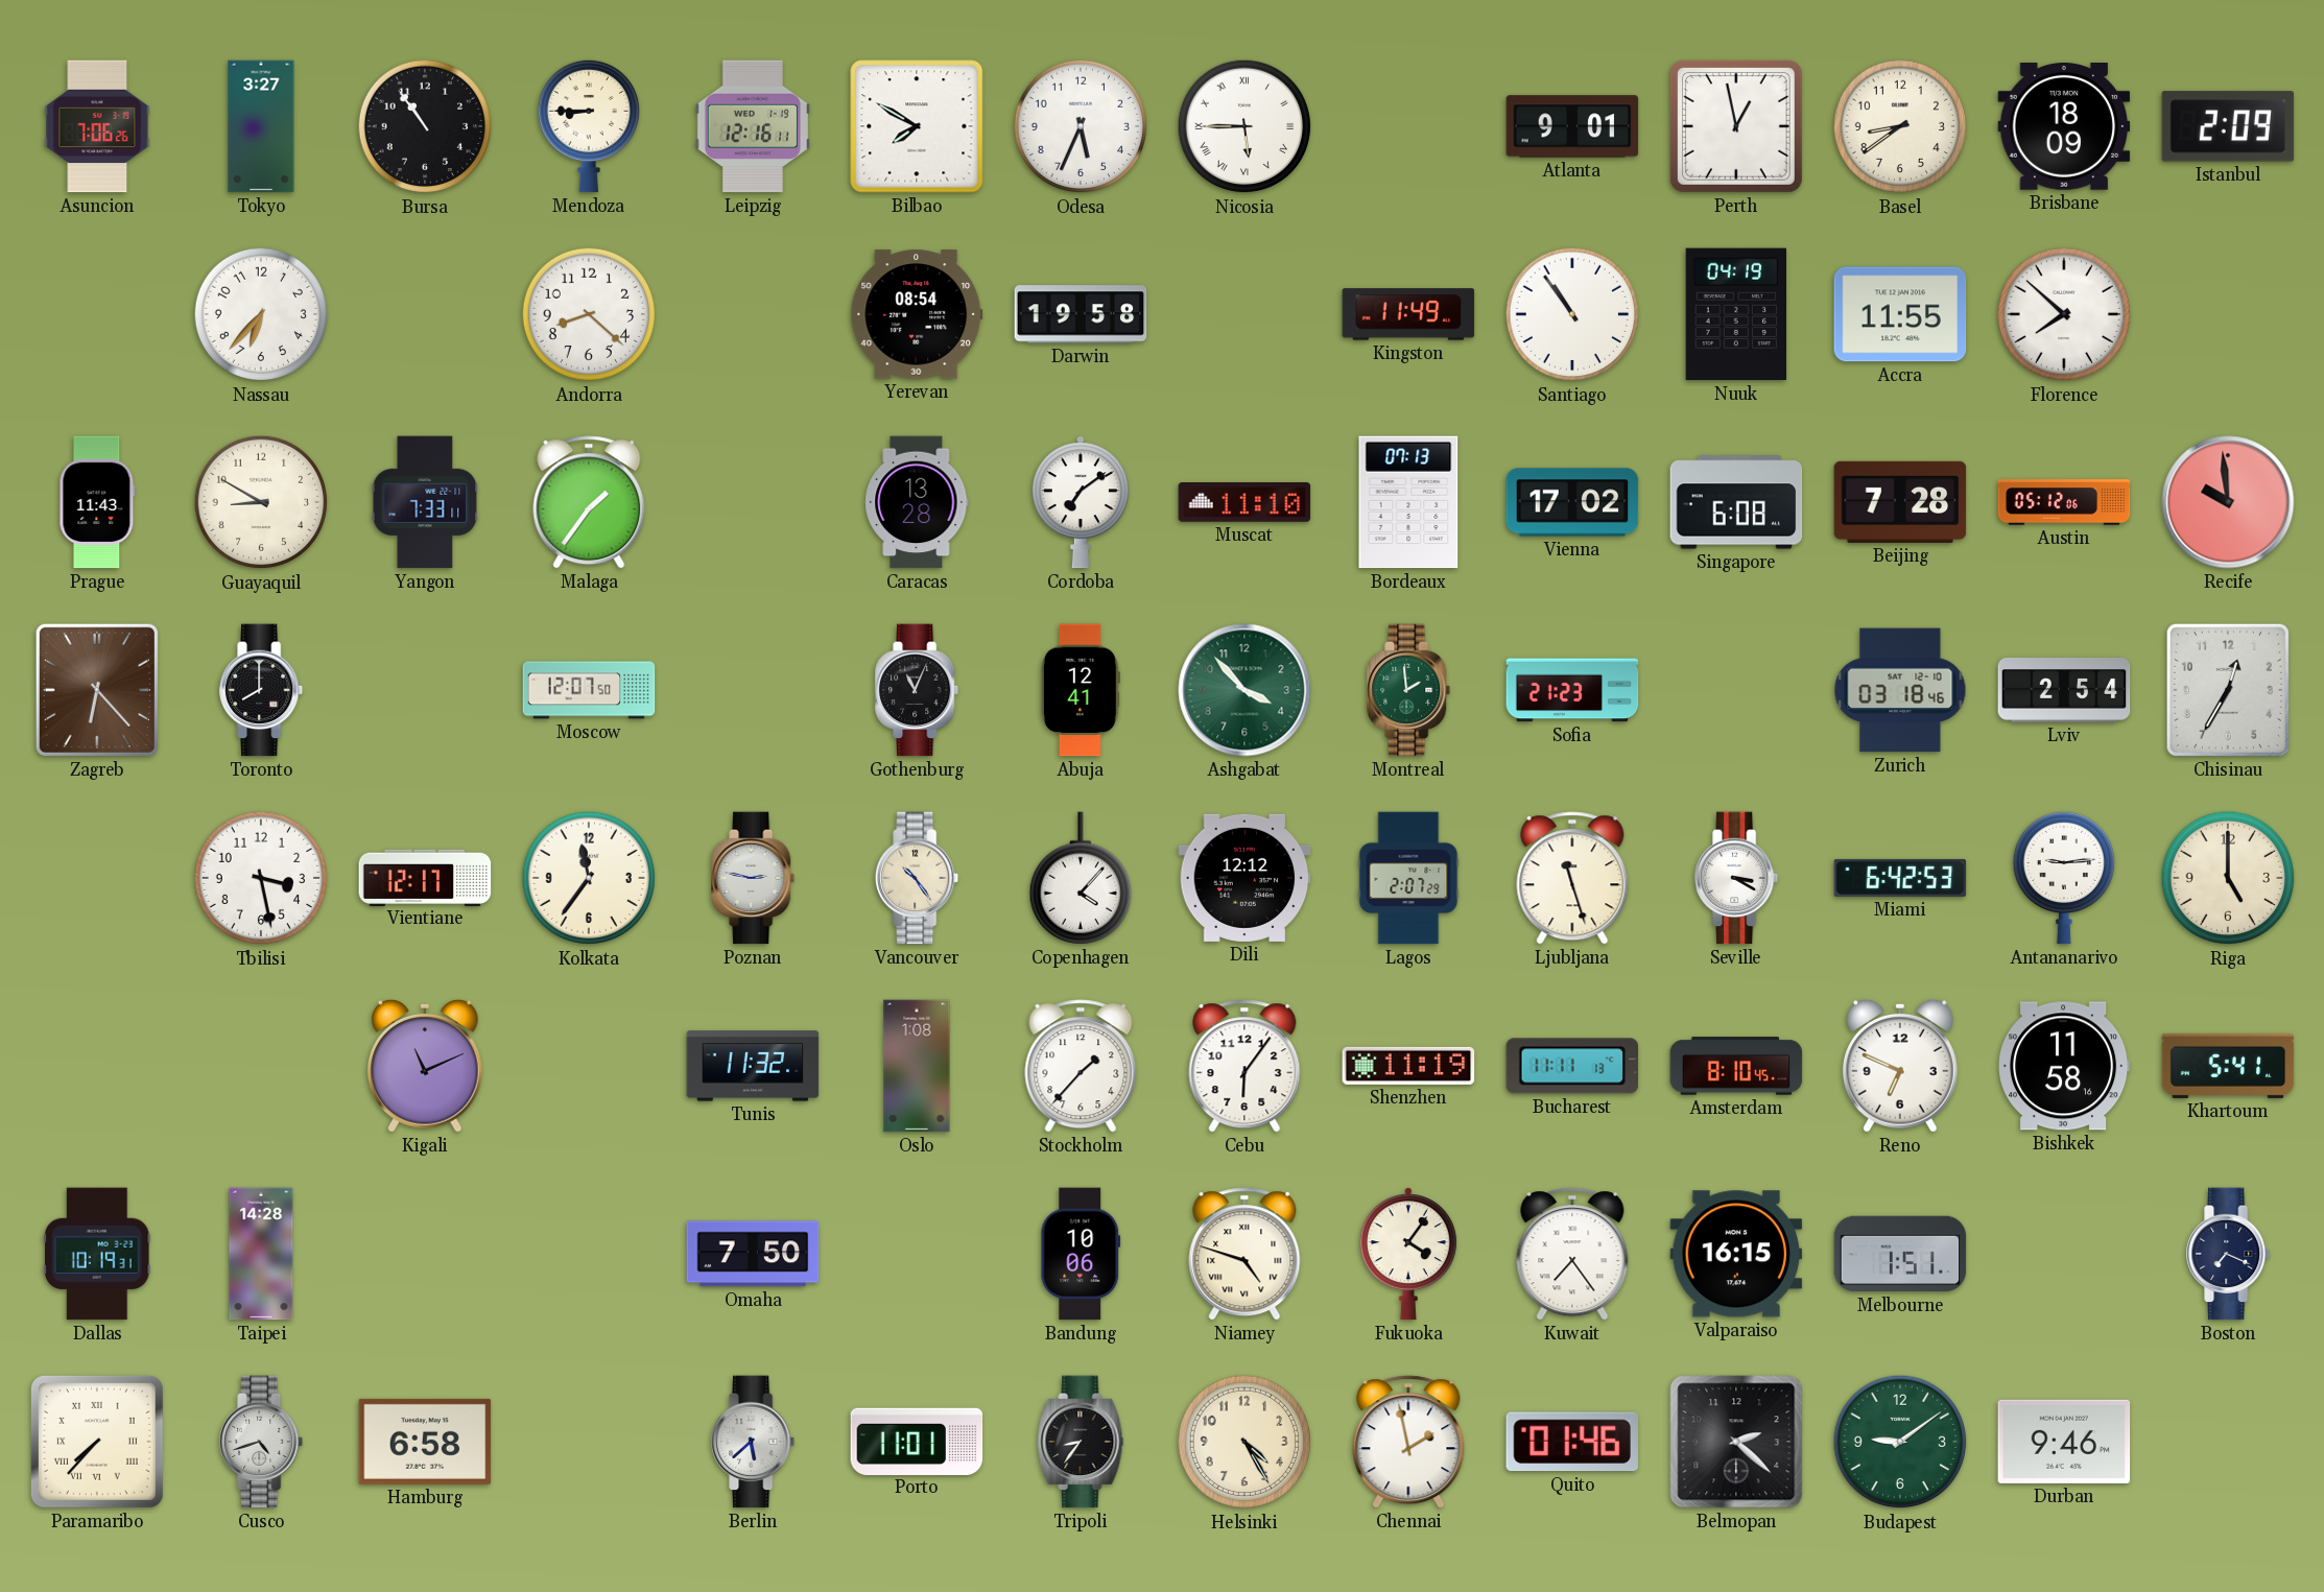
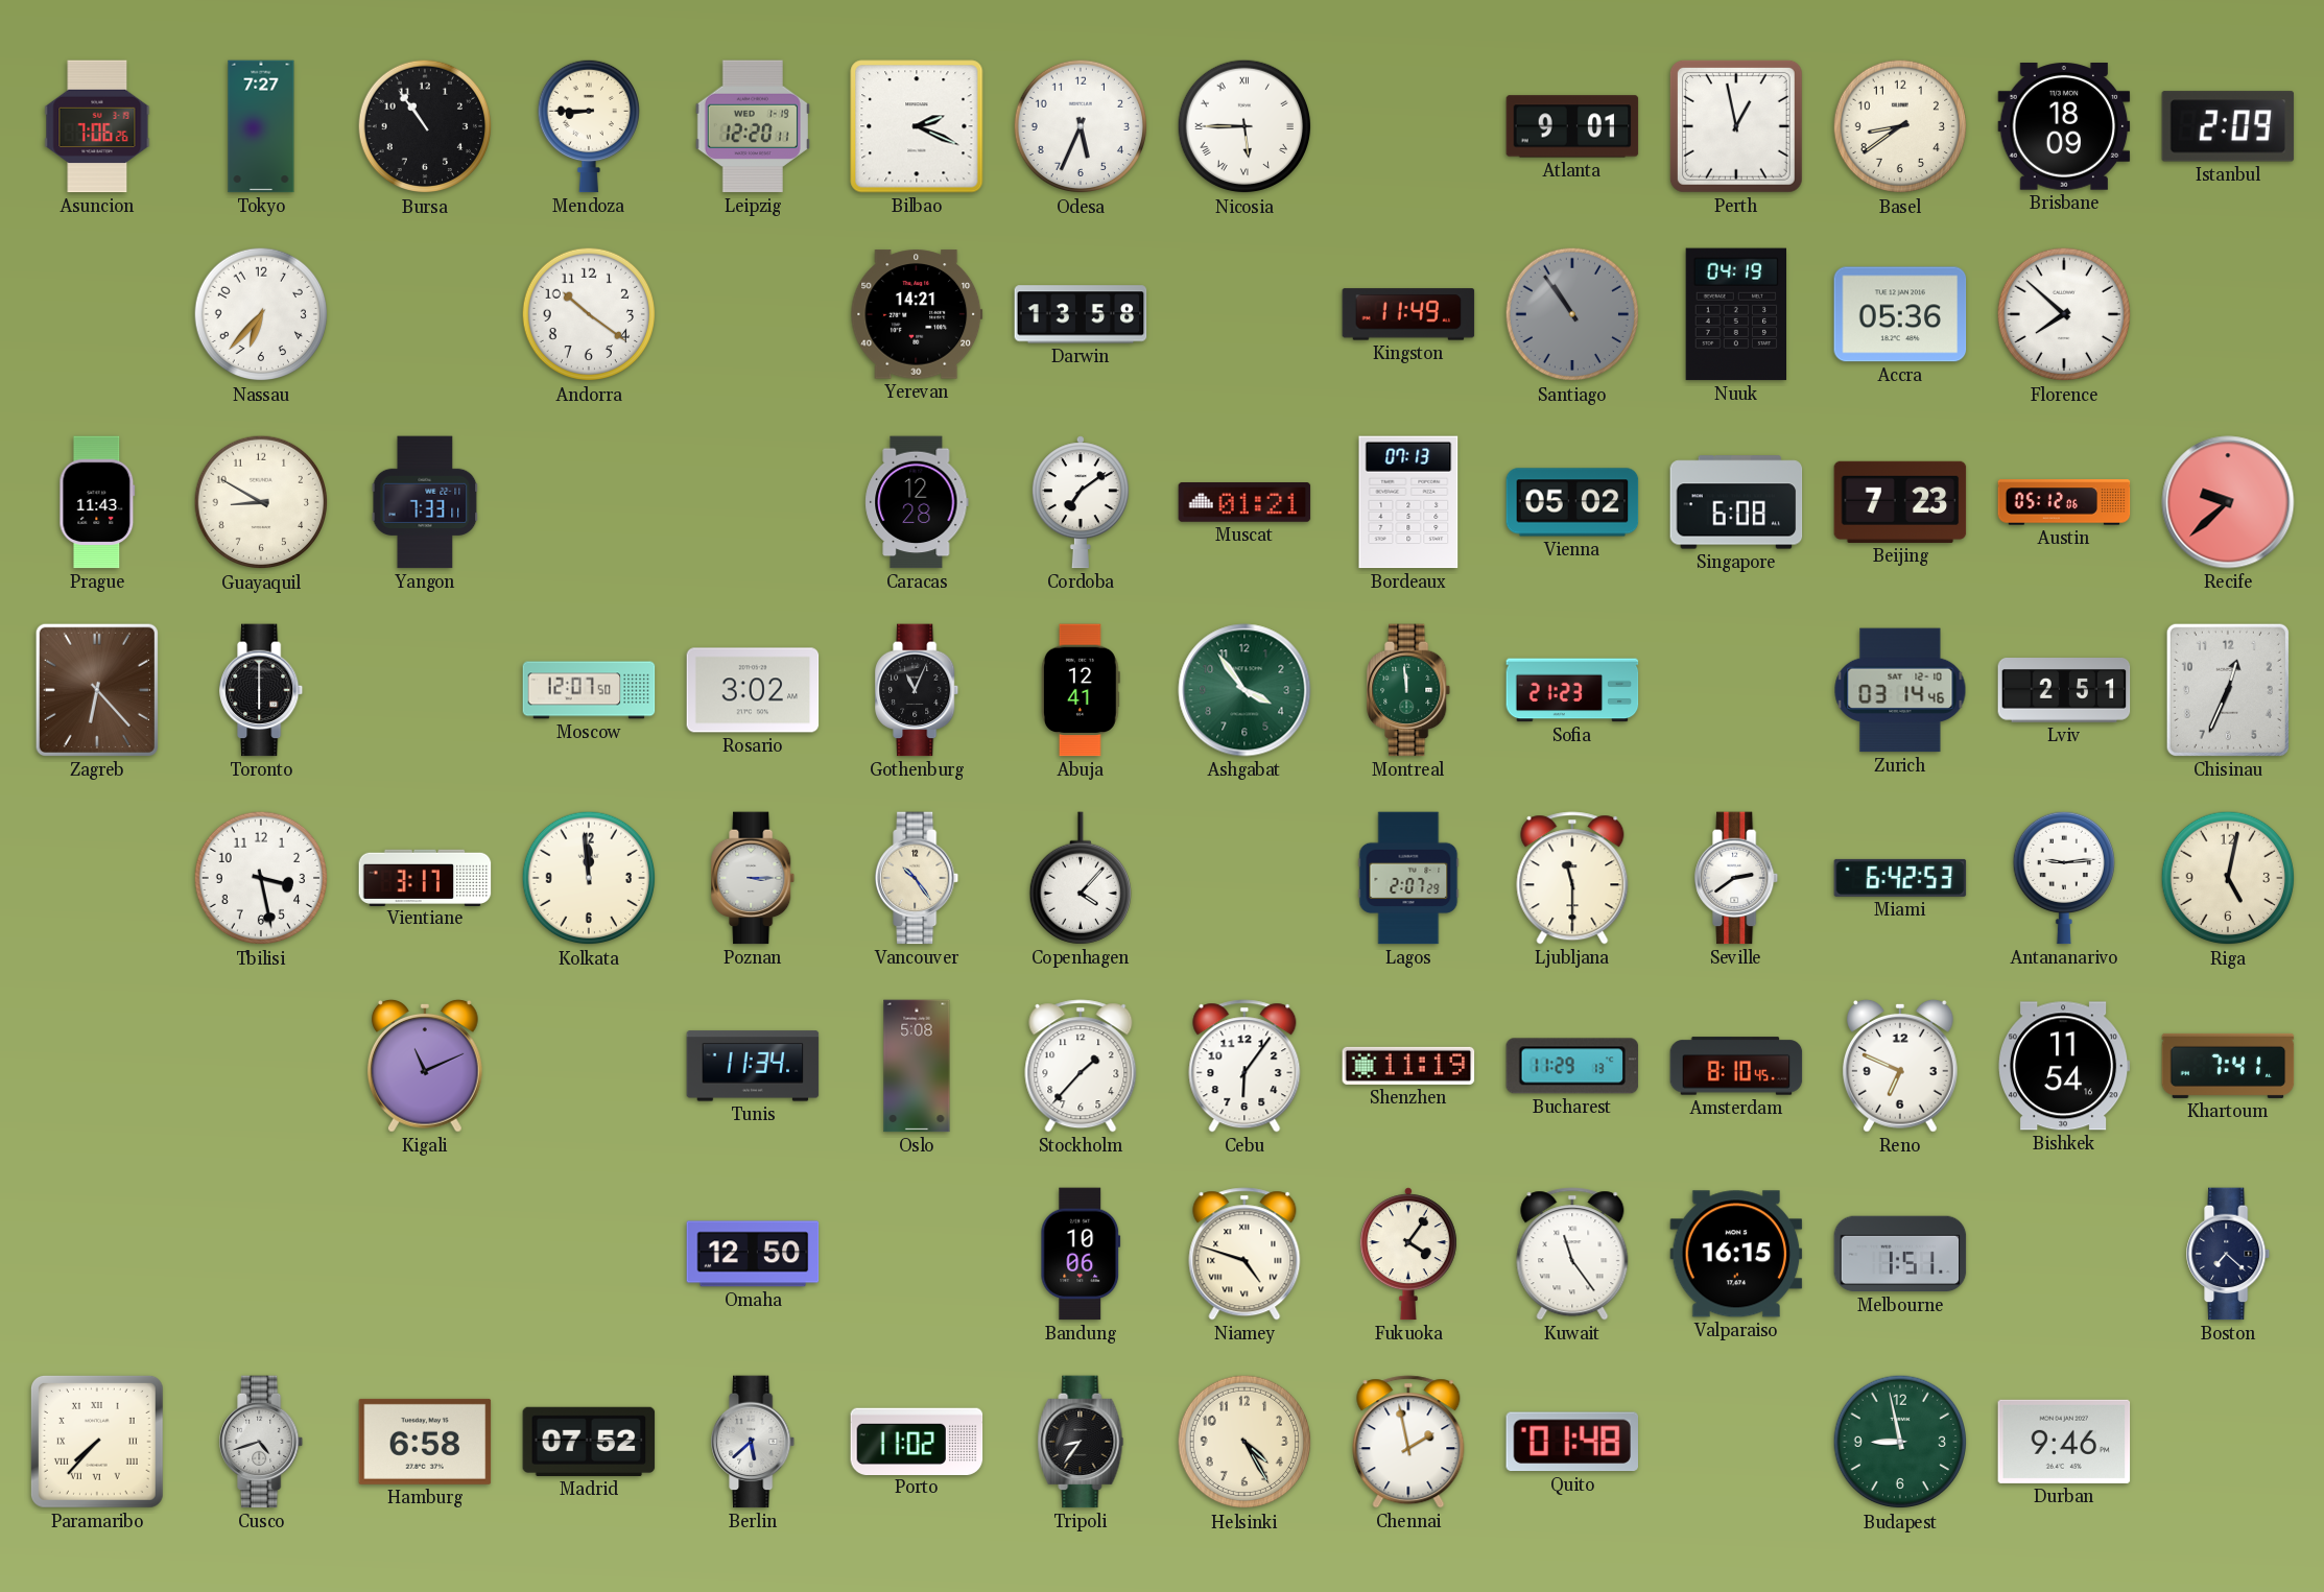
Tokyo: 3:27 -> 7:27 (261, 126)
Leipzig: 12:16 -> 12:20 (753, 126)
Bilbao: 7:50 -> 2:19 (917, 126)
Andorra: 8:22 -> 10:21 (589, 314)
Yerevan: 08:54 -> 14:21 (917, 314)
Darwin: 19:58 -> 13:58 (1081, 314)
Santiago dial: white -> grey (1572, 314)
Accra: 11:55 -> 05:36 (1900, 314)
Malaga: 1:36 -> none (589, 502)
Caracas: 13:28 -> 12:28 (917, 502)
Muscat: 11:10 -> 01:21 (1244, 503)
Vienna: 17:02 -> 05:02 (1572, 502)
Beijing: 7:28 -> 7:23 (1900, 502)
Recife: 9:59 -> 9:38 (2228, 502)
Toronto: 8:00 -> 6:00 (262, 690)
Rosario: none -> 3:02 (753, 690)
Ashgabat: 3:53 -> 3:54 (1244, 690)
Montreal: 1:59 -> 11:59 (1409, 690)
Zurich: 03:18 -> 03:14 (1900, 690)
Lviv: 2:54 -> 2:51 (2064, 691)
Chisinau: 12:35 -> 12:34 (2228, 690)
Vientiane: 12:17 -> 3:17 (425, 877)
Kolkata: 11:36 -> 11:59 (589, 878)
Poznan: 2:47 -> 3:15 (754, 878)
Dili: 12:12 -> none (1244, 878)
Ljubljana: 11:27 -> 11:30 (1572, 878)
Seville: 3:20 -> 2:39 (1737, 878)
Riga: 5:00 -> 5:02 (2228, 878)
Tunis: 11:32 -> 11:34 (753, 1066)
Oslo: 1:08 -> 5:08 (917, 1066)
Bucharest: 11:11 -> 11:29 (1572, 1066)
Bishkek: 11:58 -> 11:54 (2065, 1066)
Khartoum: 5:41 -> 7:41 (2228, 1066)
Dallas: 10:19 -> none (97, 1254)
Taipei: 14:28 -> none (261, 1254)
Omaha: 7:50 -> 12:50 (753, 1254)
Kuwait: 7:24 -> 11:24 (1572, 1254)
Boston: 7:19 -> 7:22 (2229, 1254)
Madrid: none -> 07:52 (589, 1442)
Porto: 11:01 -> 11:02 (917, 1441)
Quito: 01:46 -> 01:48 (1571, 1442)
Belmopan: 2:22 -> none (1736, 1442)
Budapest: 9:09 -> 8:58 (1900, 1442)
